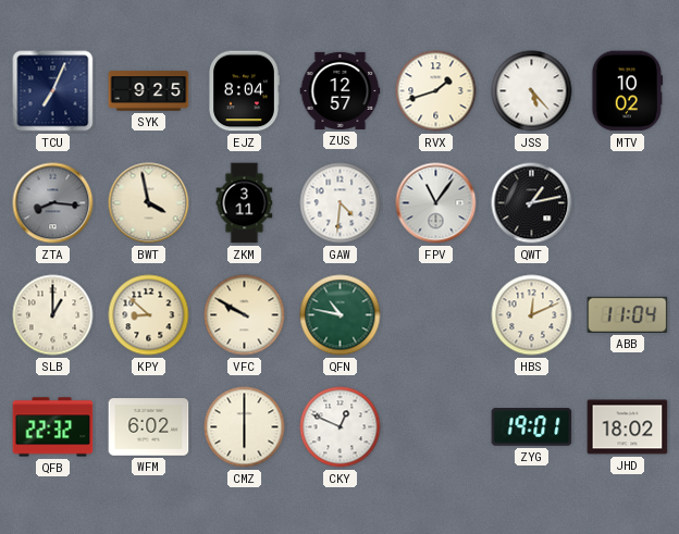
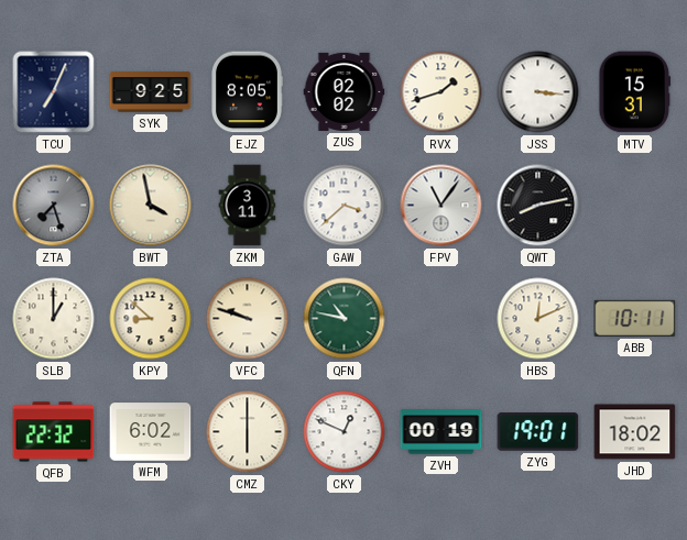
EJZ: 8:04 -> 8:05 (248, 92)
ZUS: 12:57 -> 02:02 (345, 91)
JSS: 5:23 -> 3:16 (538, 92)
MTV: 10:02 -> 15:31 (635, 92)
ZTA: 8:16 -> 7:27 (54, 206)
GAW: 4:31 -> 3:38 (345, 206)
QWT: 1:13 -> 8:13 (538, 206)
VFC: 9:50 -> 9:48 (248, 319)
ABB: 11:04 -> 10:11 (635, 318)
ZVH: none -> 00:19 (441, 432)
